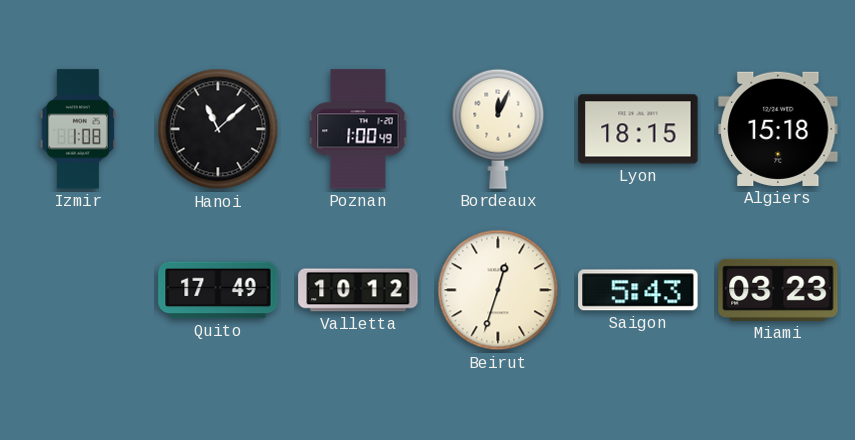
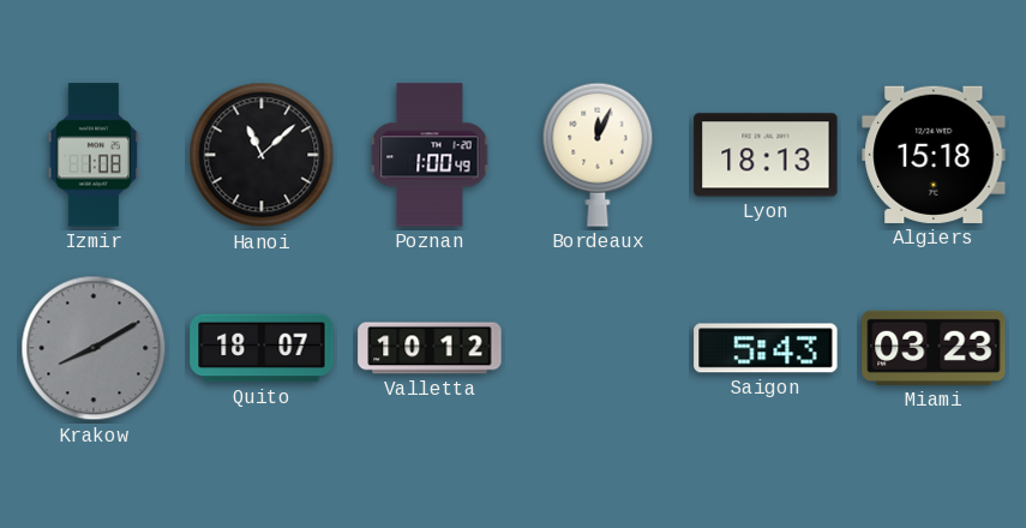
Lyon: 18:15 -> 18:13 (766, 155)
Krakow: none -> 8:10 (94, 348)
Quito: 17:49 -> 18:07 (262, 348)
Beirut: 12:33 -> none (498, 290)
